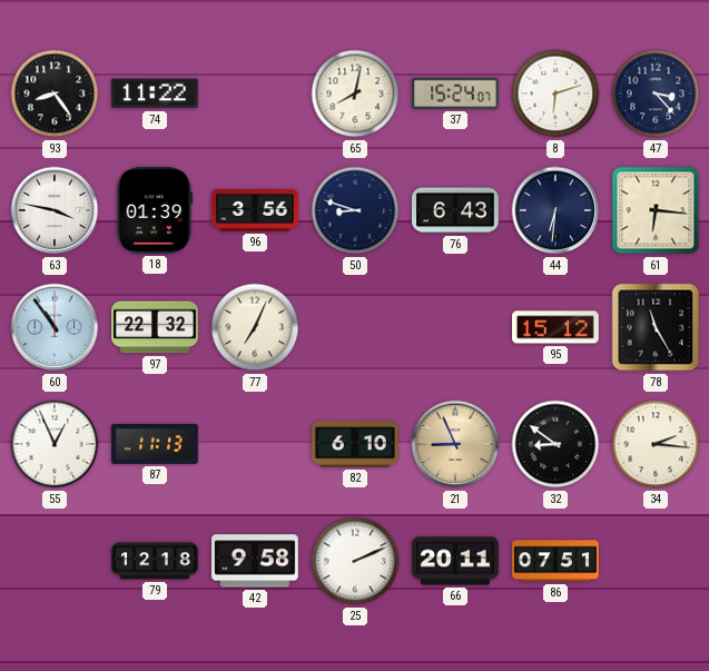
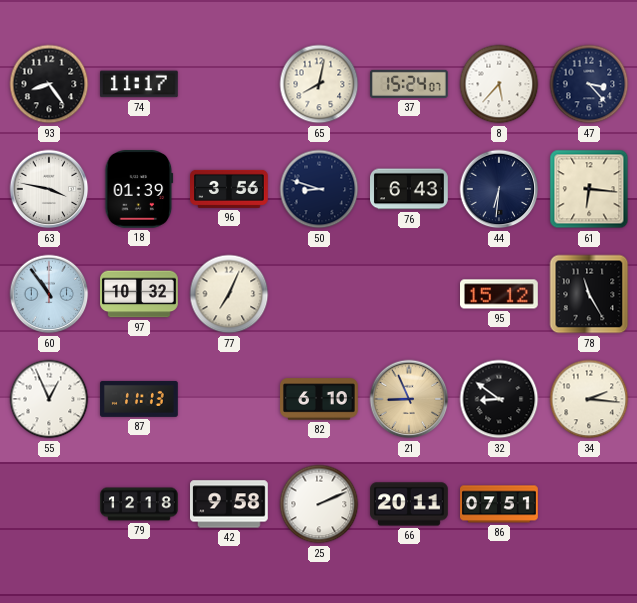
74: 11:22 -> 11:17 (140, 84)
8: 6:12 -> 5:37 (499, 84)
97: 22:32 -> 10:32 (139, 294)
